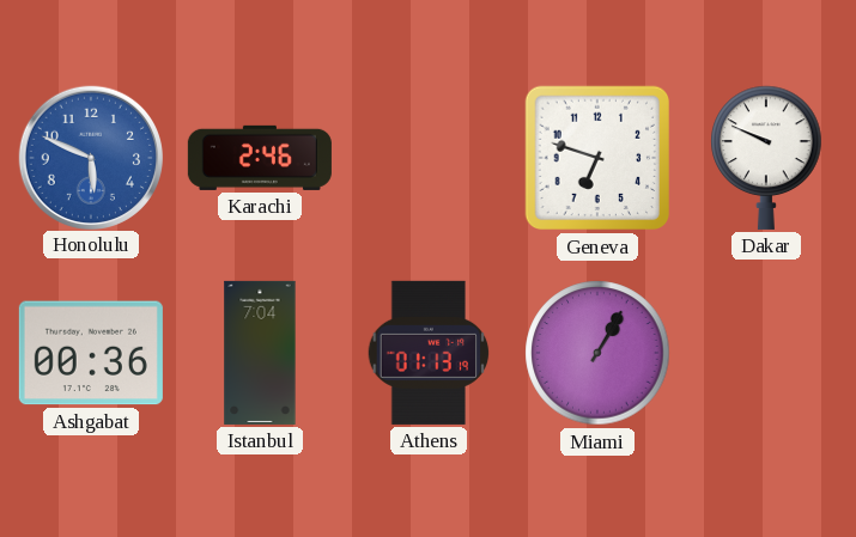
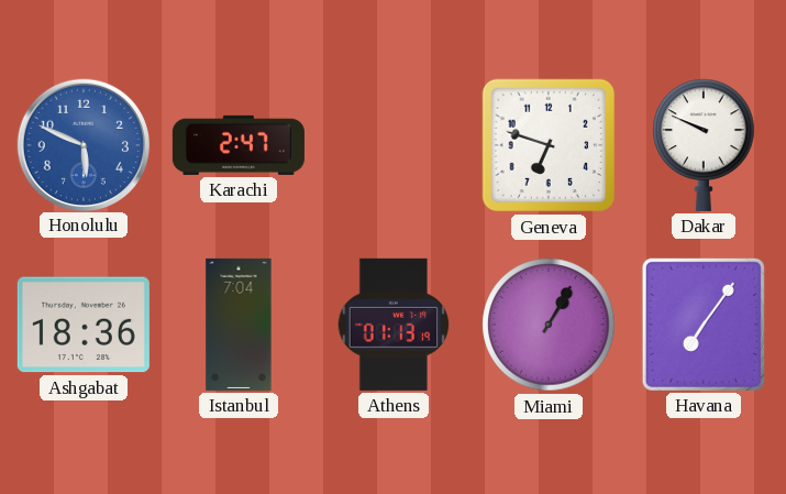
Karachi: 2:46 -> 2:47 (239, 145)
Ashgabat: 00:36 -> 18:36 (84, 325)
Havana: none -> 7:06 (704, 325)
